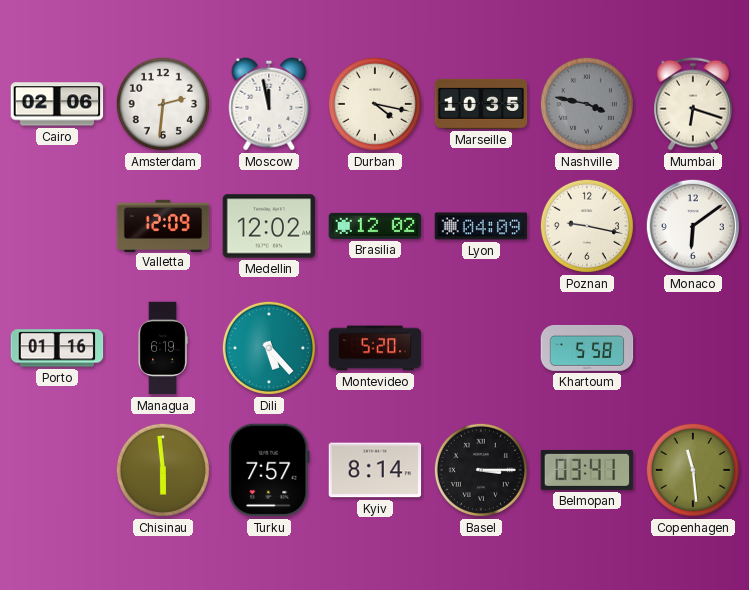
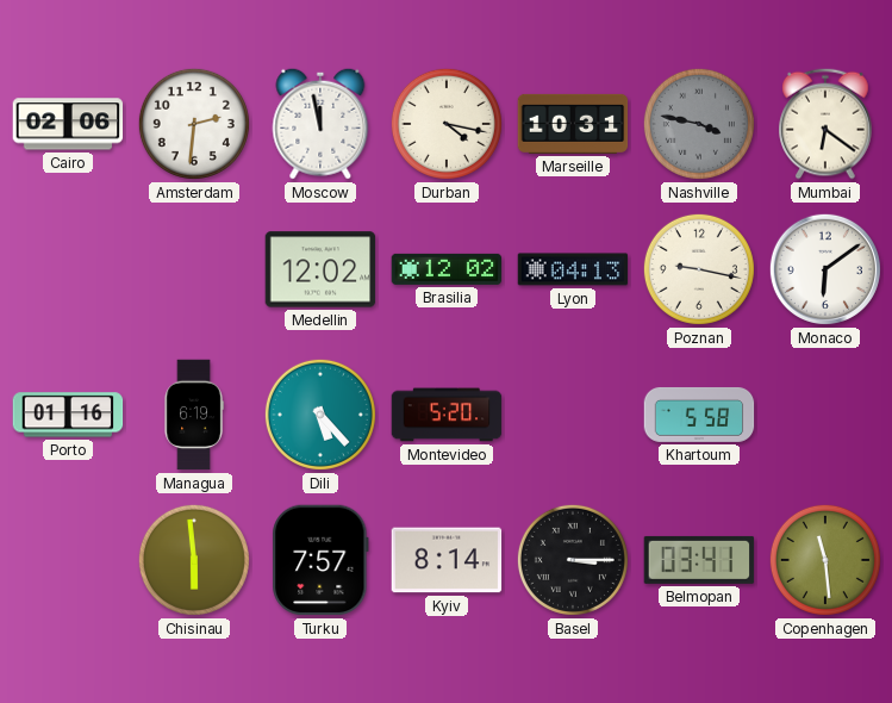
Marseille: 10:35 -> 10:31 (573, 124)
Mumbai: 6:18 -> 6:21 (825, 124)
Valletta: 12:09 -> none (163, 225)
Lyon: 04:09 -> 04:13 (573, 269)
